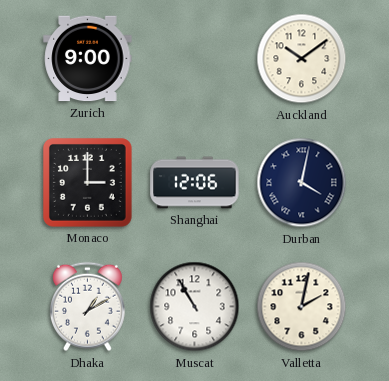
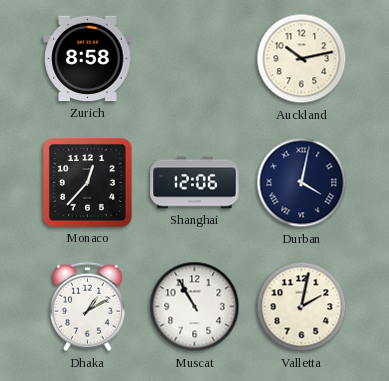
Zurich: 9:00 -> 8:58 (88, 59)
Auckland: 10:09 -> 10:13 (302, 59)
Monaco: 3:00 -> 12:37 (87, 182)
